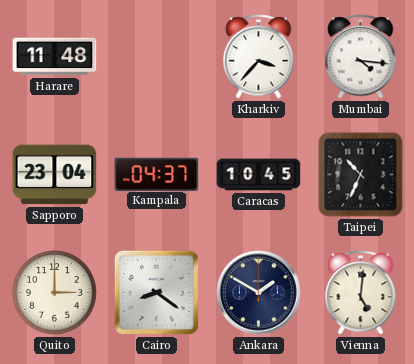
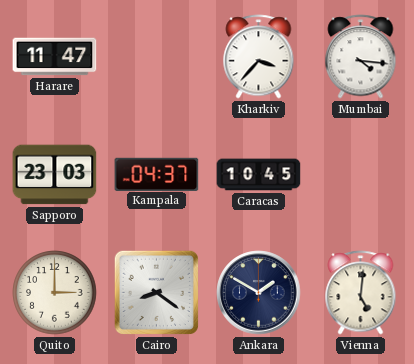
Harare: 11:48 -> 11:47 (55, 57)
Sapporo: 23:04 -> 23:03 (55, 175)
Taipei: 10:34 -> none (361, 175)
